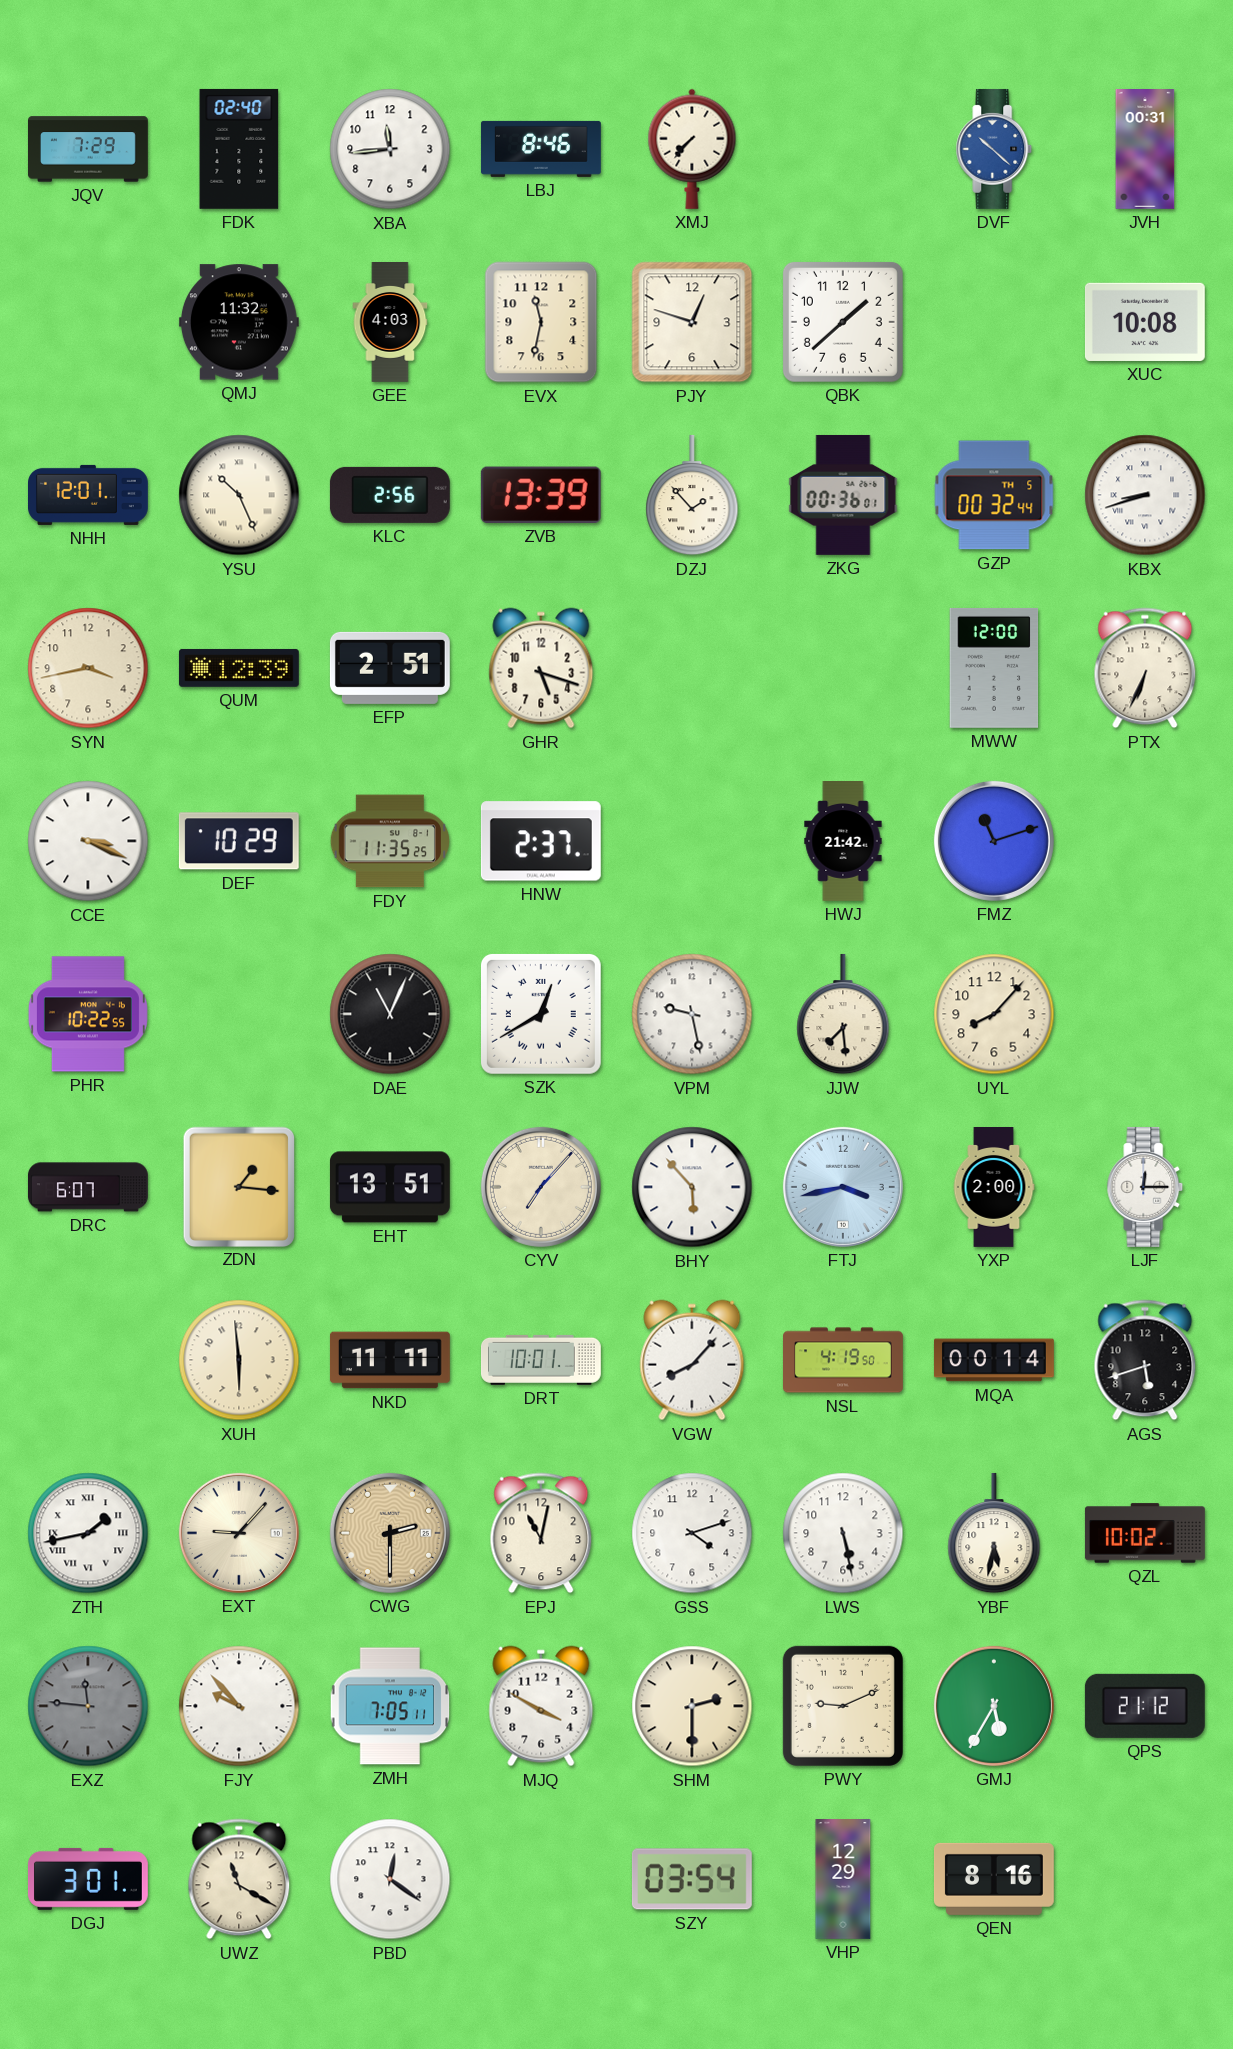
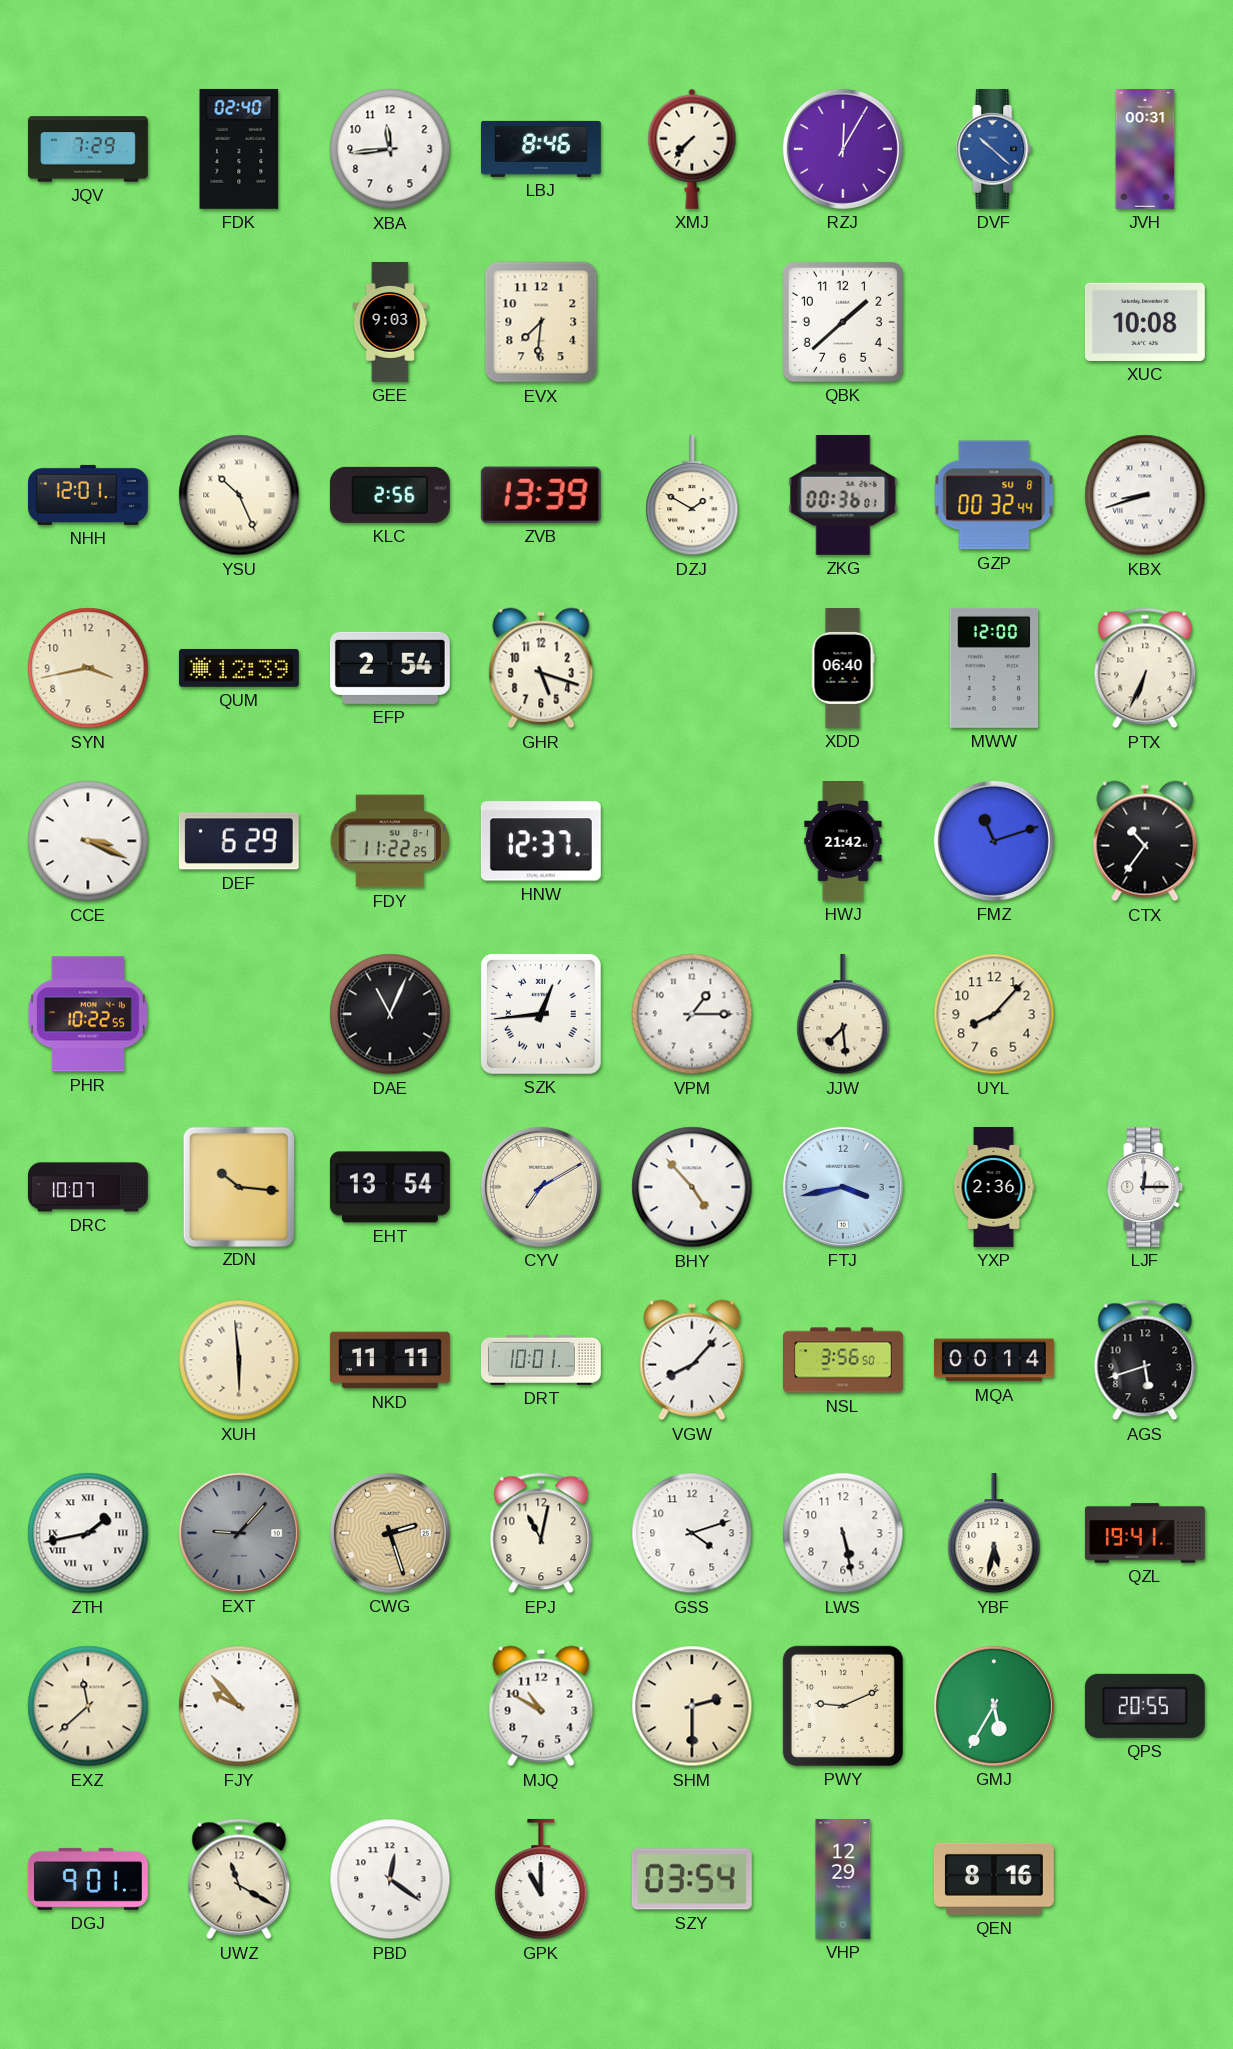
RZJ: none -> 12:05 (843, 149)
QMJ: 11:32 -> none (239, 322)
GEE: 4:03 -> 9:03 (390, 323)
EVX: 11:32 -> 7:31 (541, 322)
PJY: 12:48 -> none (692, 322)
DZJ: 1:53 -> 1:50 (692, 495)
GZP date: TH 5 -> SU 8 (994, 495)
EFP: 2:51 -> 2:54 (390, 668)
XDD: none -> 06:40 (843, 669)
DEF: 10:29 -> 6:29 (239, 841)
FDY: 11:35 -> 11:22 (389, 841)
HNW: 2:37 -> 12:37 (541, 841)
CTX: none -> 10:36 (1145, 841)
SZK: 12:40 -> 12:44 (541, 1014)
VPM: 9:28 -> 1:15 (692, 1014)
DRC: 6:07 -> 10:07 (88, 1187)
ZDN: 1:16 -> 10:16 (238, 1186)
EHT: 13:51 -> 13:54 (390, 1187)
CYV: 7:07 -> 7:10 (541, 1187)
BHY: 5:53 -> 4:53 (692, 1187)
YXP: 2:00 -> 2:36 (994, 1188)
NSL: 4:19 -> 3:56 (844, 1360)
EXT dial: cream -> grey (239, 1533)
CWG: 2:30 -> 2:27 (390, 1533)
QZL: 10:02 -> 19:41 (1145, 1533)
EXZ: 11:46 -> 11:38 (88, 1706)
EXZ dial: grey -> cream (88, 1706)
ZMH: 7:05 -> none (390, 1706)
MJQ: 3:50 -> 10:50 (541, 1706)
QPS: 21:12 -> 20:55 (1145, 1706)
DGJ: 3:01 -> 9:01 (88, 1879)
GPK: none -> 11:00 (541, 1879)
